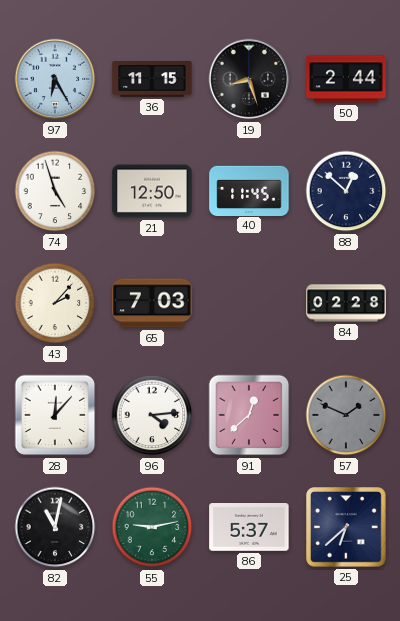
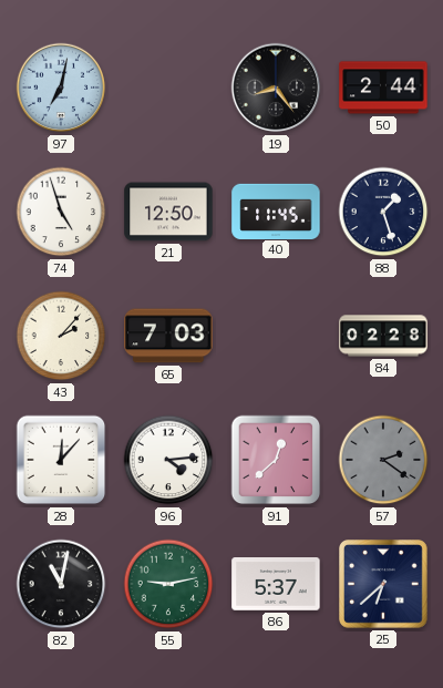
97: 6:25 -> 7:02 (61, 88)
36: 11:15 -> none (152, 80)
19: 8:27 -> 8:24 (276, 88)
88: 12:52 -> 1:27 (383, 212)
57: 1:49 -> 2:21 (383, 460)
